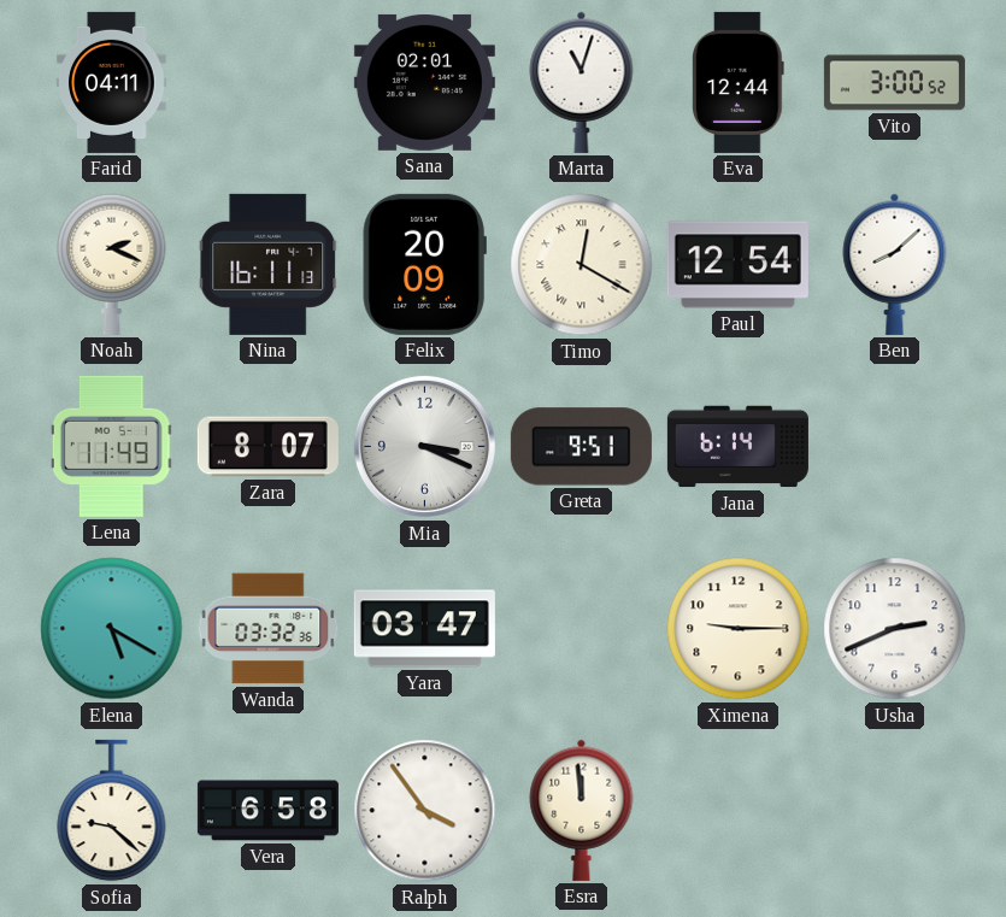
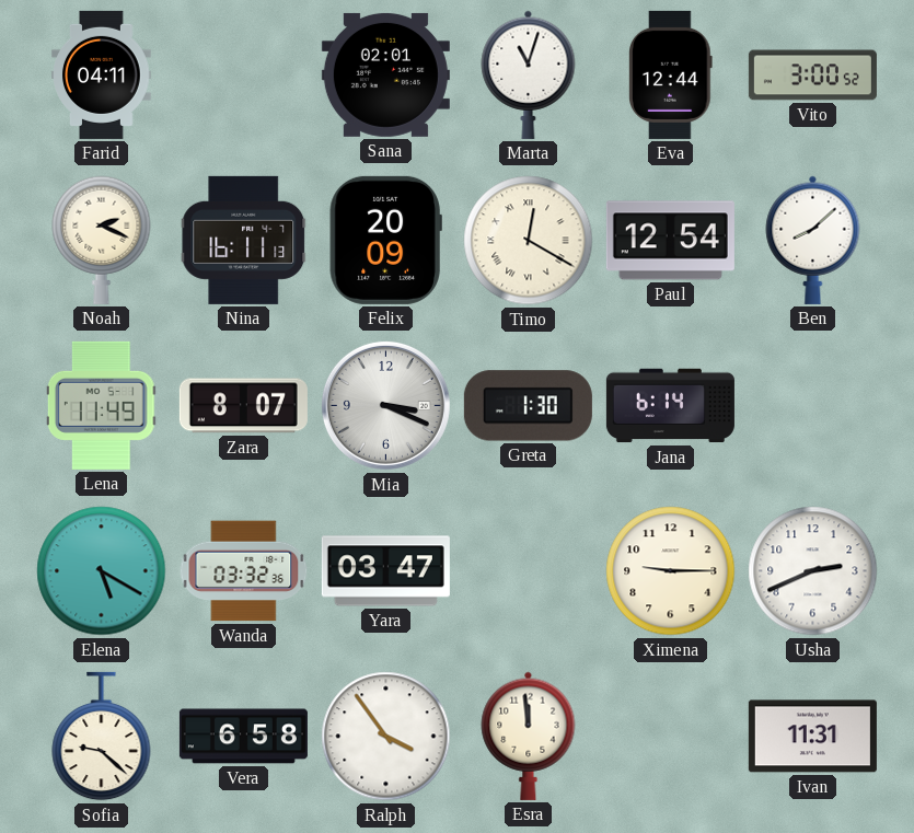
Greta: 9:51 -> 1:30 (528, 406)
Ivan: none -> 11:31 (812, 737)
